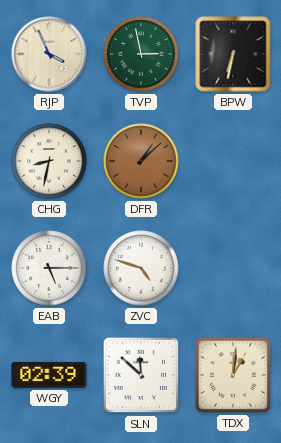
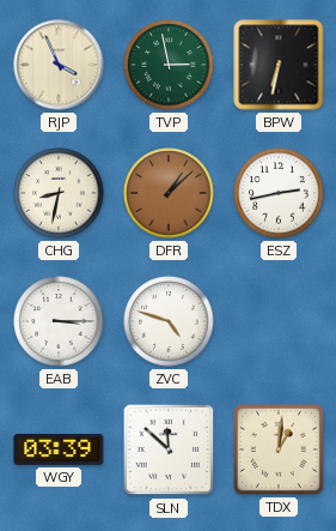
ESZ: none -> 2:43 (279, 193)
EAB: 5:15 -> 3:15 (59, 321)
WGY: 02:39 -> 03:39 (59, 449)
